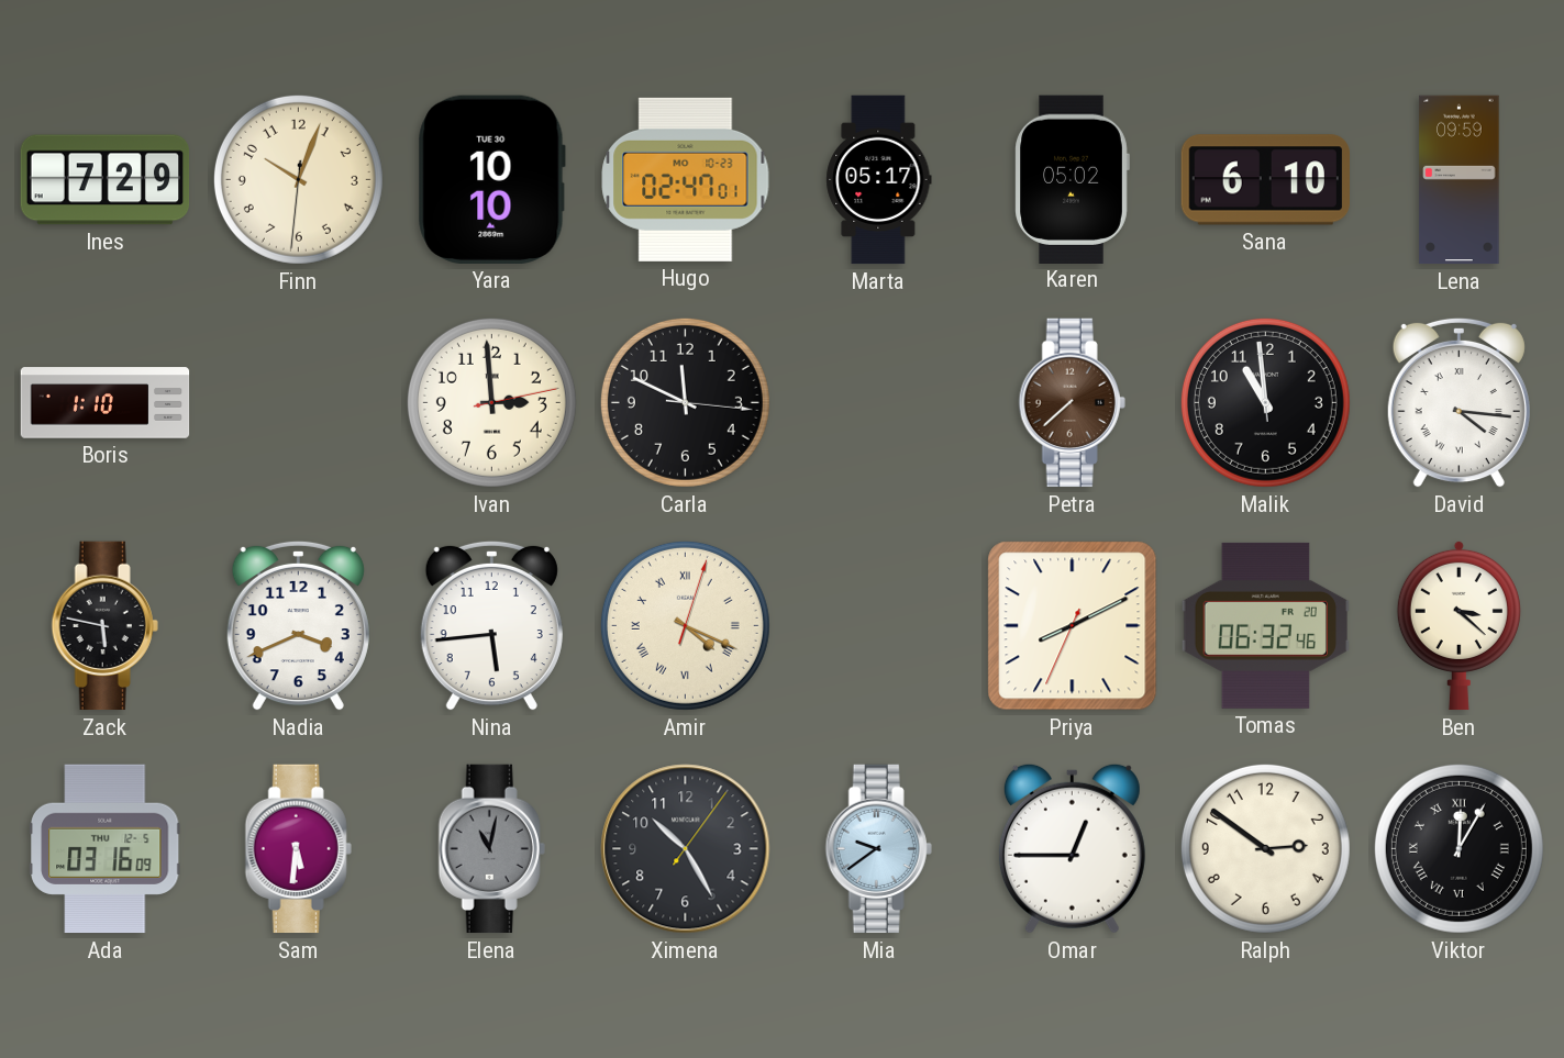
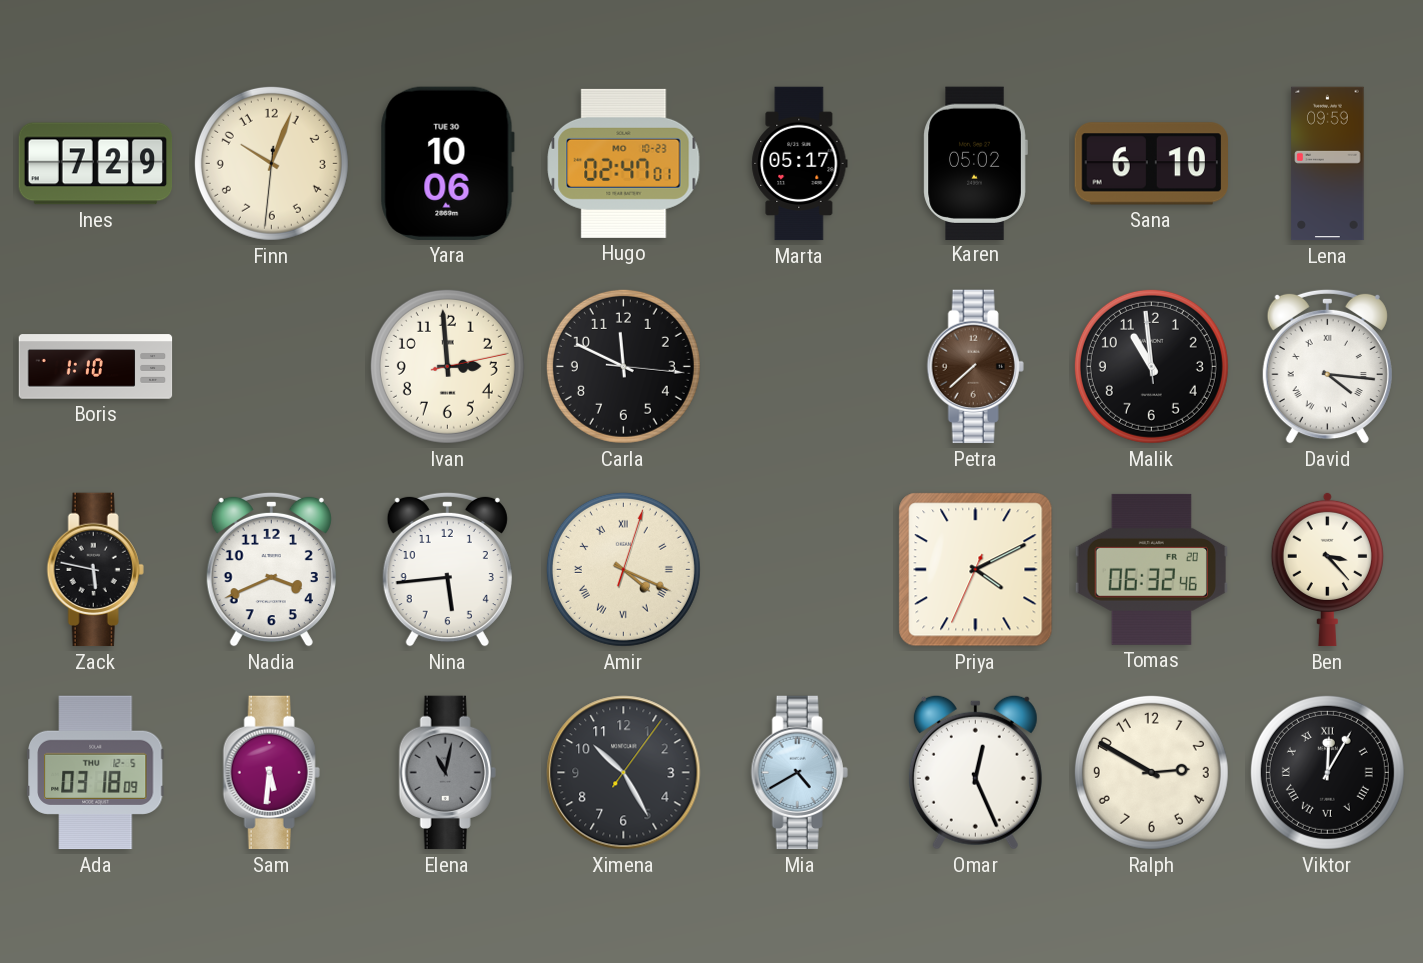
Yara: 10:10 -> 10:06 (447, 163)
Priya: 8:10 -> 4:10 (976, 570)
Ben: 3:22 -> 3:23 (1327, 569)
Ada: 03:16 -> 03:18 (95, 773)
Mia: 9:39 -> 4:40 (799, 773)
Omar: 12:45 -> 12:26 (975, 772)
Ralph: 2:51 -> 2:50 (1151, 772)
